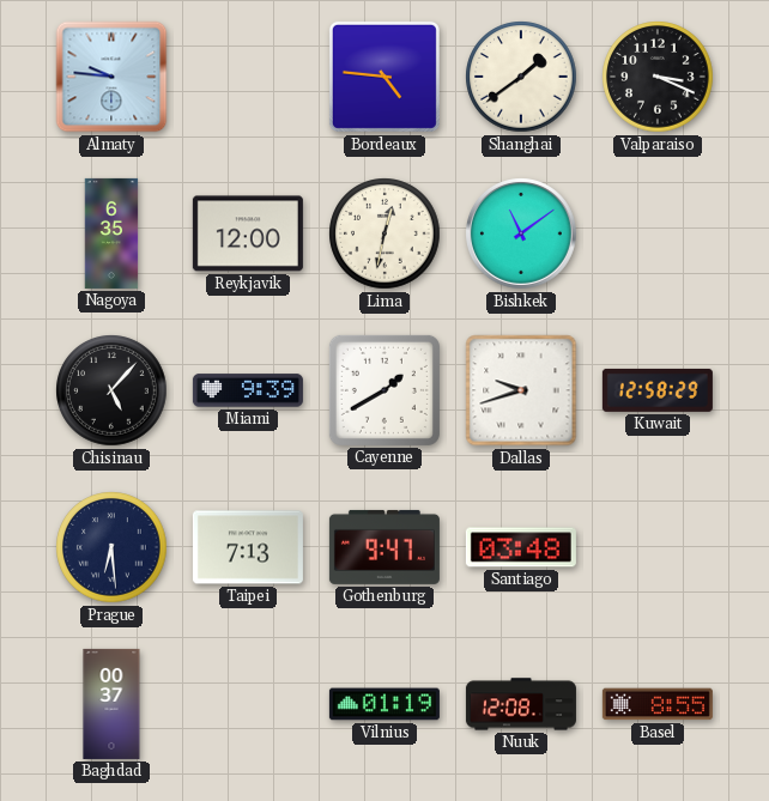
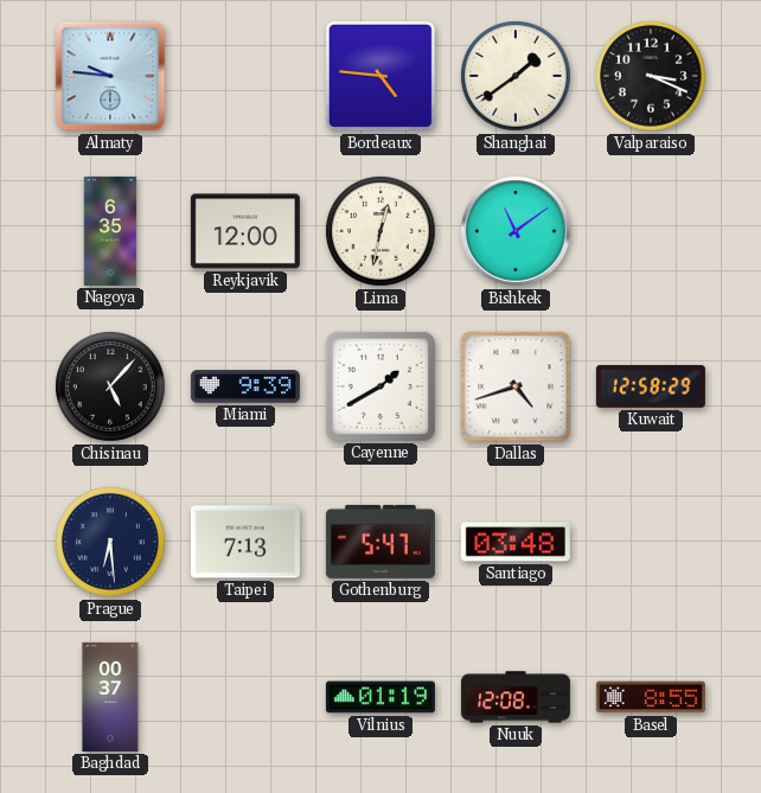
Dallas: 9:42 -> 4:42 (516, 386)
Gothenburg: 9:47 -> 5:47 (380, 542)
